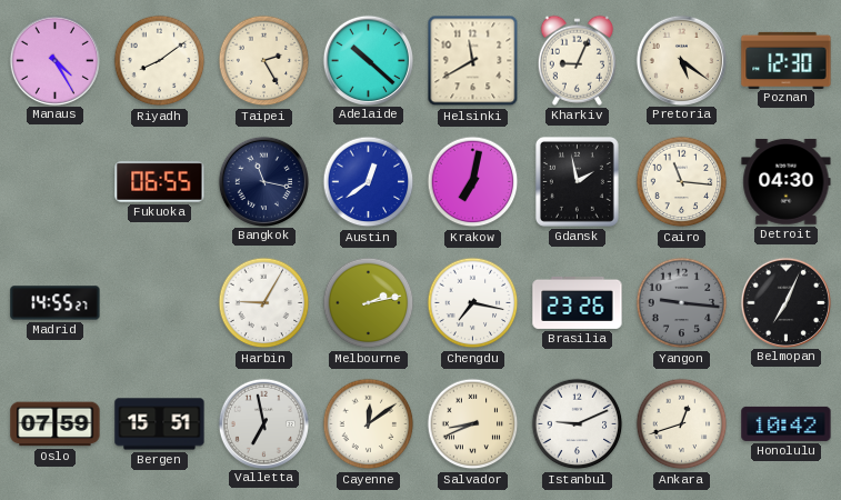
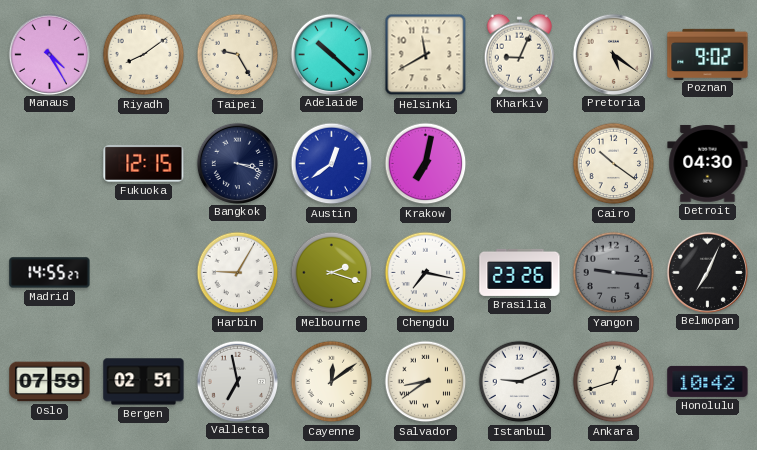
Taipei: 2:25 -> 9:25 (238, 55)
Poznan: 12:30 -> 9:02 (708, 54)
Fukuoka: 06:55 -> 12:15 (144, 163)
Bangkok: 11:17 -> 3:18 (237, 163)
Gdansk: 1:58 -> none (577, 181)
Cairo: 11:16 -> 10:21 (614, 164)
Melbourne: 2:13 -> 2:18 (332, 273)
Bergen: 15:51 -> 02:51 (144, 382)
Salvador: 8:41 -> 8:39 (426, 382)
